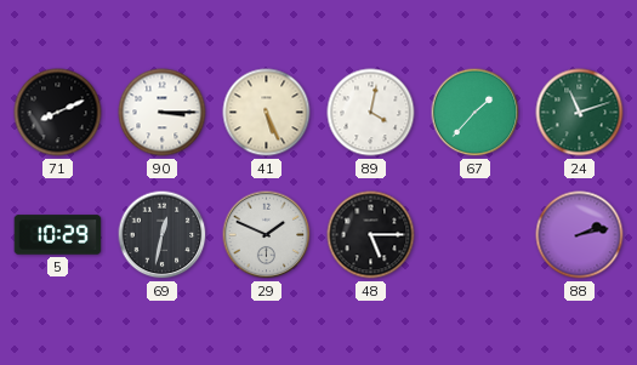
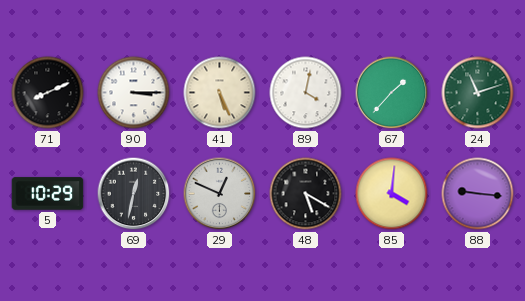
29: 1:49 -> 12:49 (220, 194)
48: 5:15 -> 5:20 (306, 194)
85: none -> 4:01 (392, 194)
88: 2:13 -> 9:16 (478, 194)
